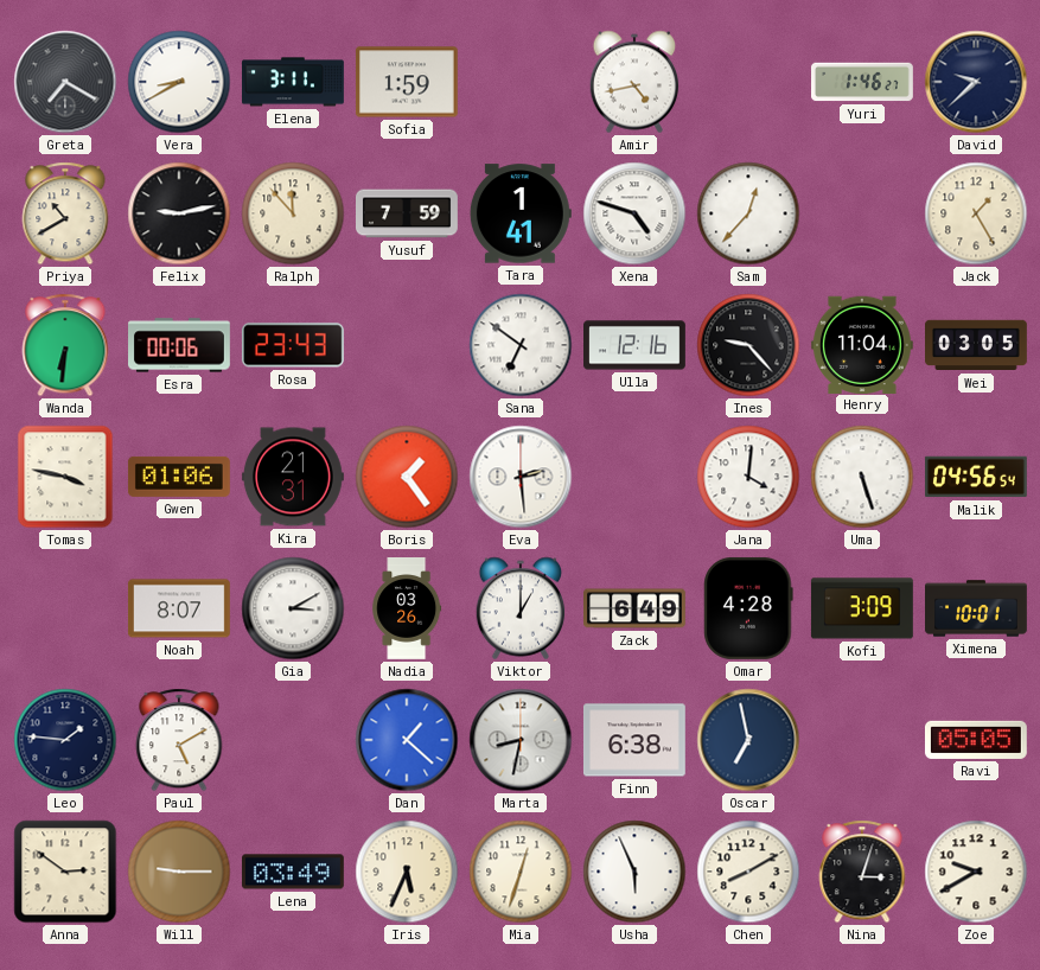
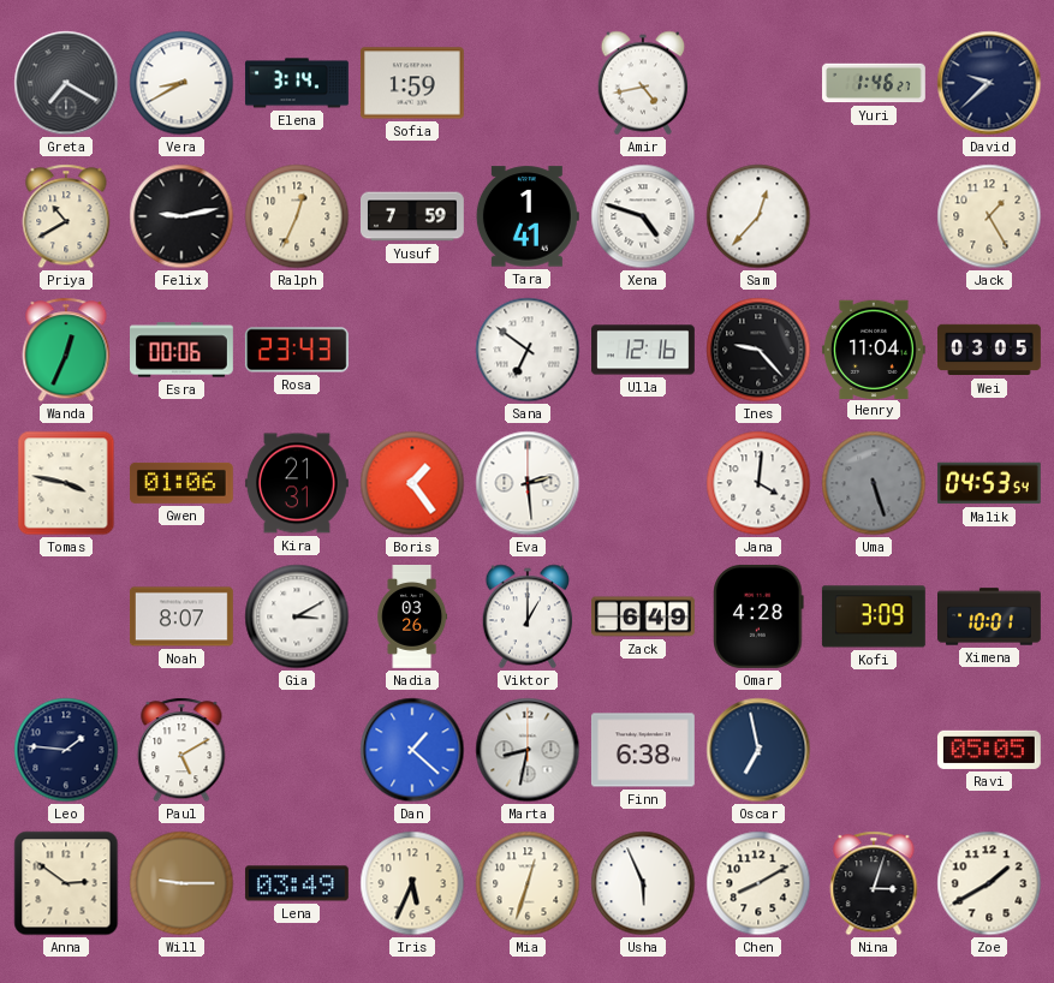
Elena: 3:11 -> 3:14 (297, 83)
Ralph: 11:53 -> 12:34 (297, 216)
Wanda: 6:31 -> 12:34 (66, 350)
Uma dial: white -> grey (874, 483)
Malik: 04:56 -> 04:53 (989, 483)
Zoe: 9:40 -> 1:40 (989, 883)
